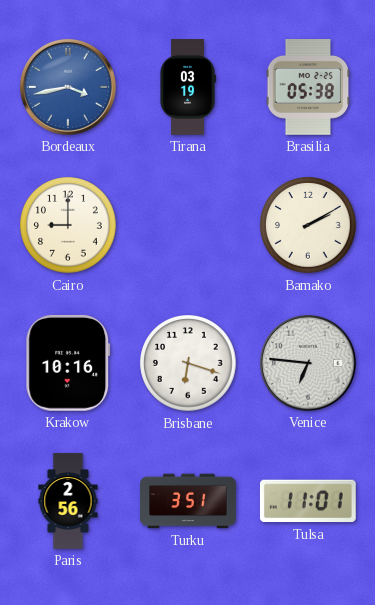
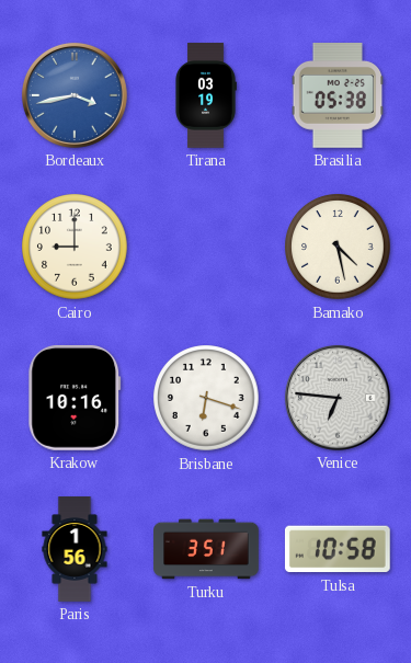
Bamako: 2:10 -> 4:28 (338, 247)
Paris: 2:56 -> 1:56 (75, 549)
Tulsa: 11:01 -> 10:58 (338, 549)
